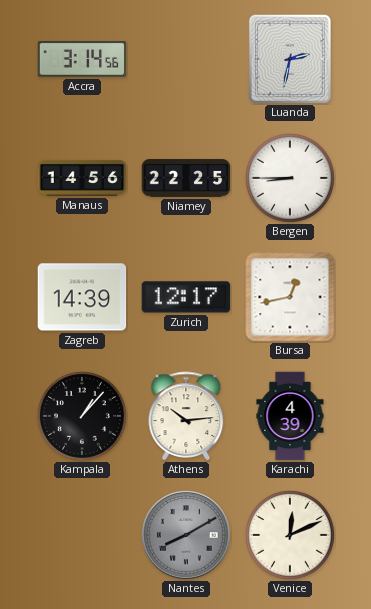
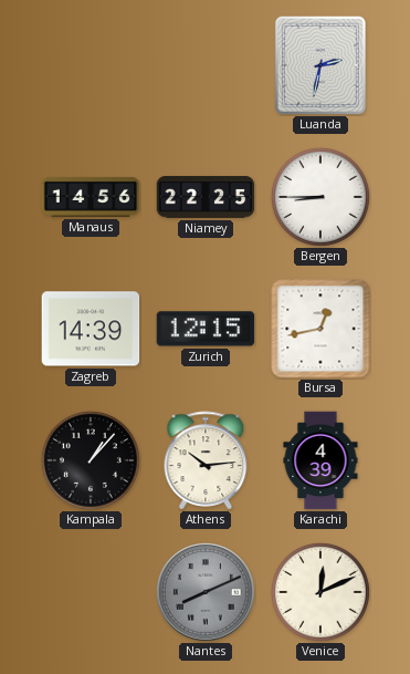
Accra: 3:14 -> none (82, 60)
Zurich: 12:17 -> 12:15 (206, 329)
Nantes: 8:10 -> 8:11 (207, 593)
